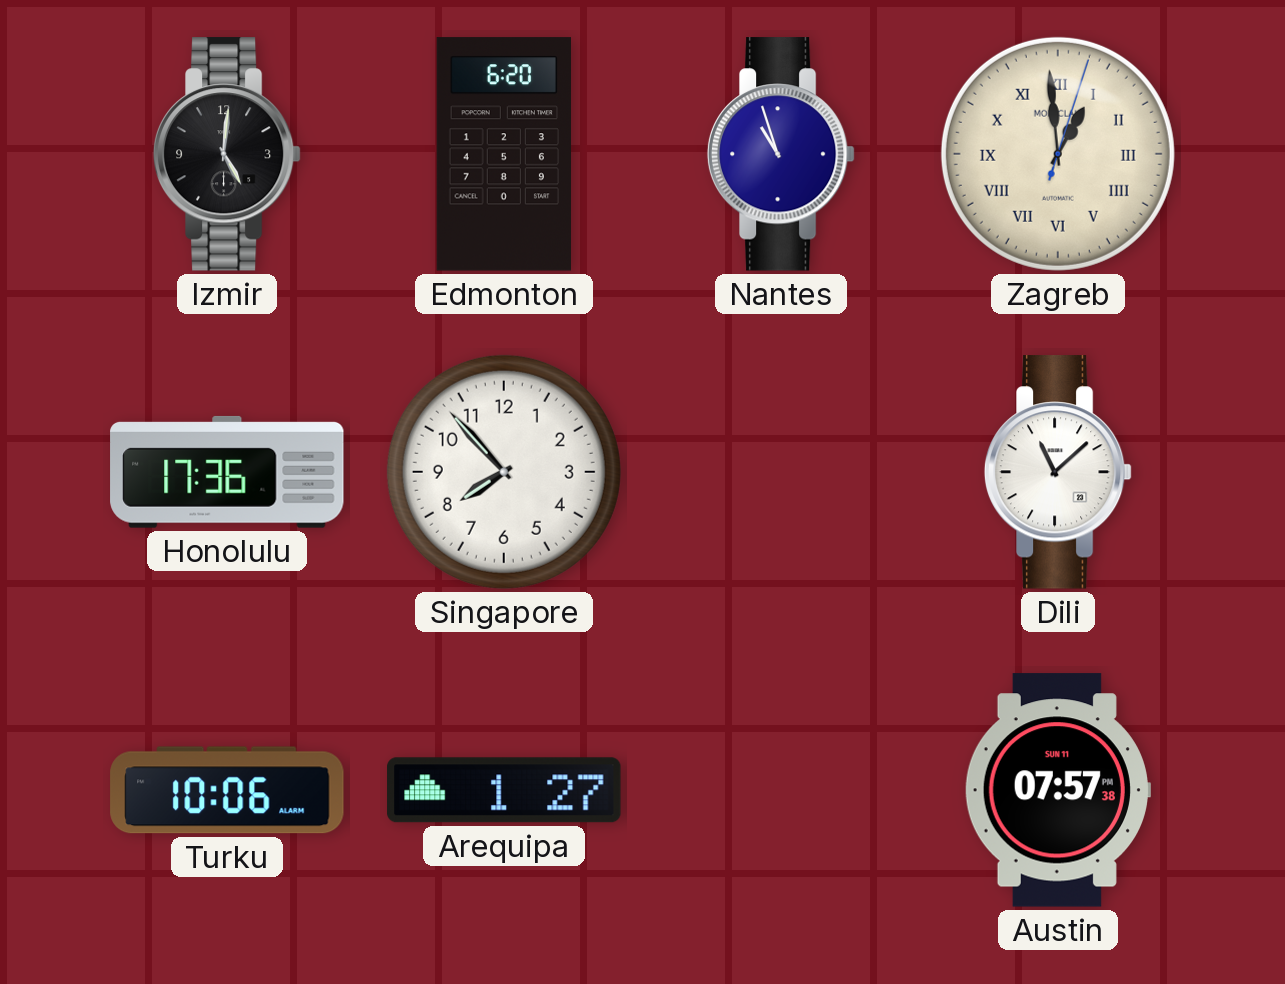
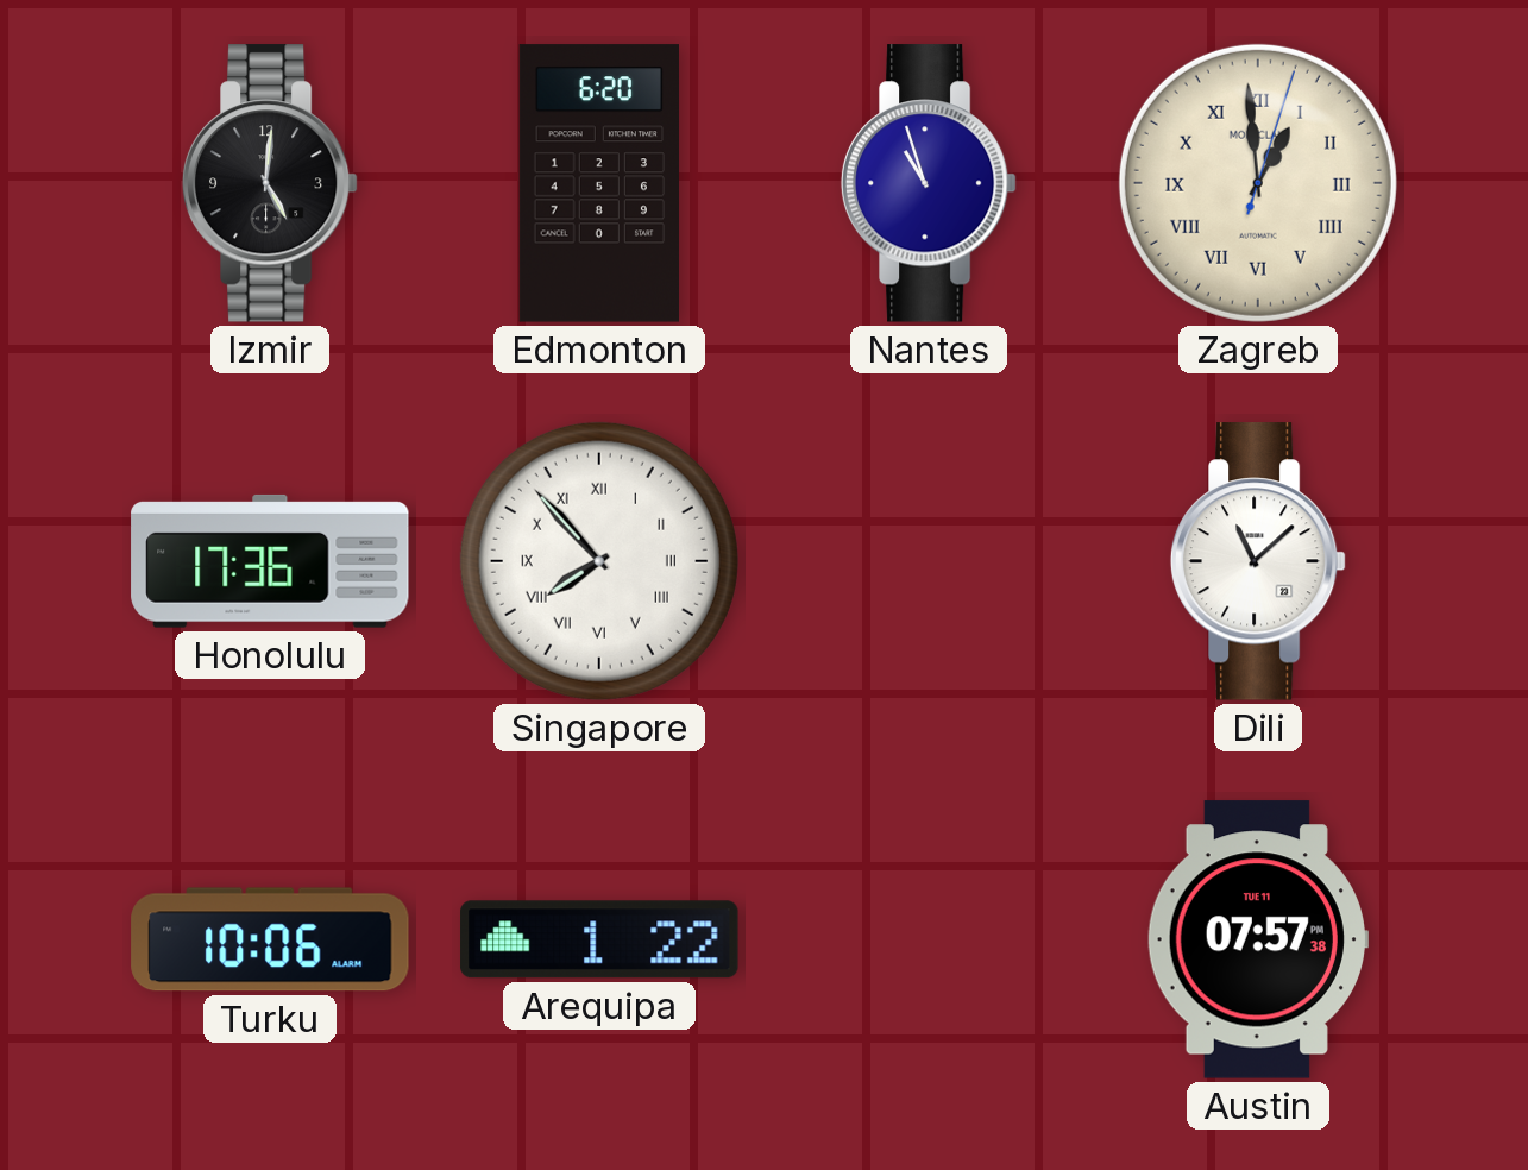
Singapore numerals: Arabic -> Roman (599, 561)
Arequipa: 1:27 -> 1:22 (599, 939)
Austin date: SUN 11 -> TUE 11 (1257, 939)
